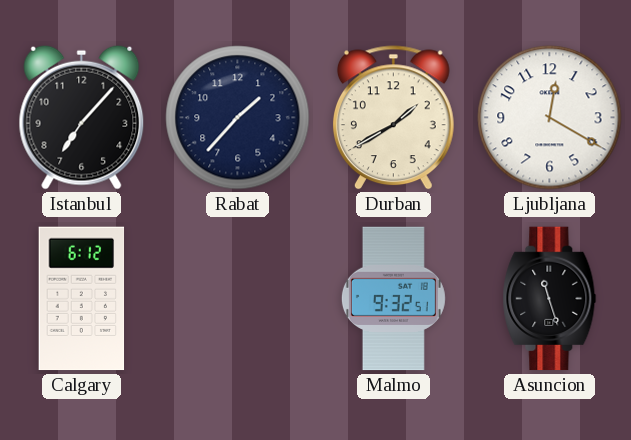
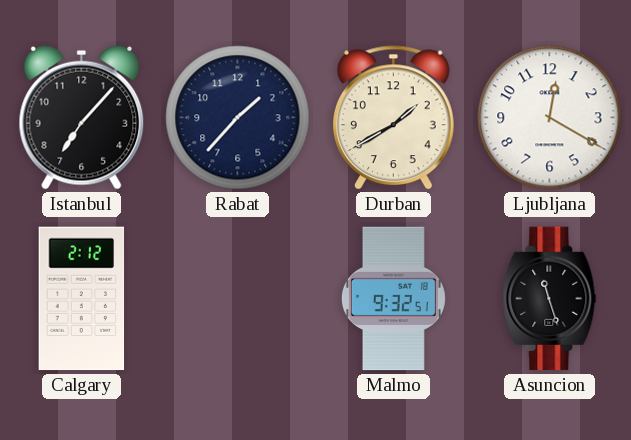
Calgary: 6:12 -> 2:12 (82, 299)
